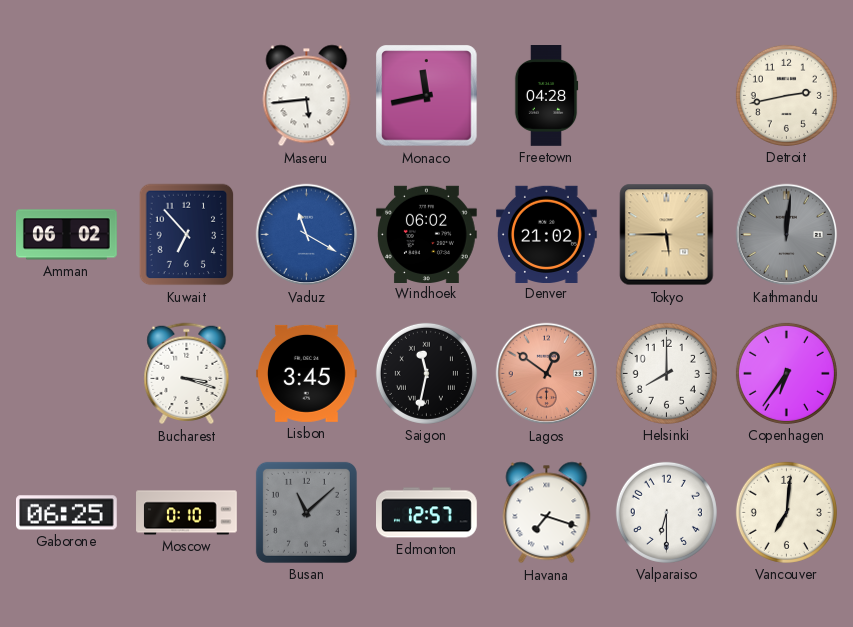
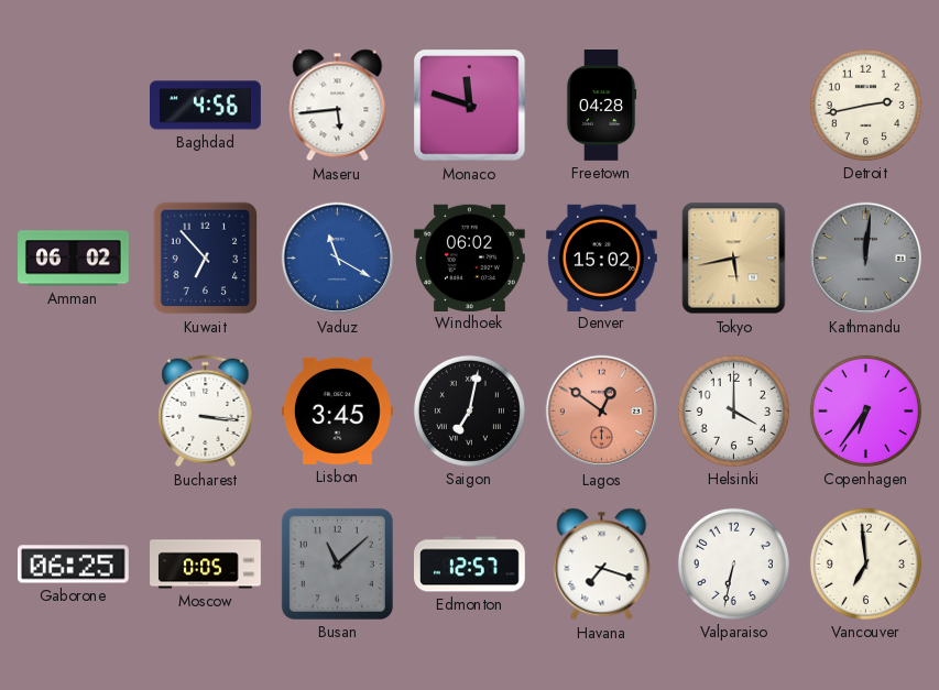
Baghdad: none -> 4:56 (206, 106)
Monaco: 11:43 -> 11:48 (470, 106)
Denver: 21:02 -> 15:02 (602, 258)
Tokyo: 5:45 -> 5:43 (734, 259)
Bucharest: 3:18 -> 3:16 (206, 412)
Saigon: 11:32 -> 7:02 (469, 410)
Helsinki: 8:00 -> 4:00 (733, 410)
Moscow: 0:10 -> 0:05 (206, 565)
Valparaiso: 6:30 -> 6:32 (733, 563)
Vancouver: 7:01 -> 6:59 (865, 563)
